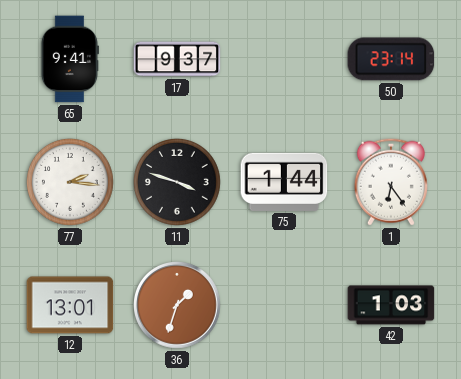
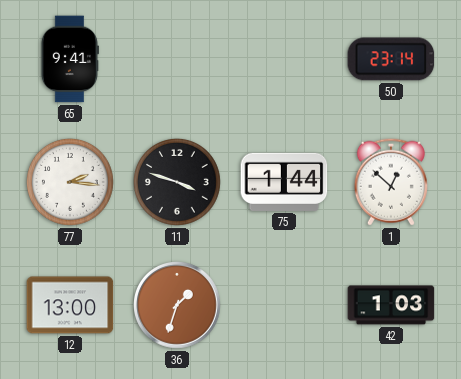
17: 9:37 -> none (177, 59)
1: 6:24 -> 12:52 (391, 182)
12: 13:01 -> 13:00 (70, 305)
